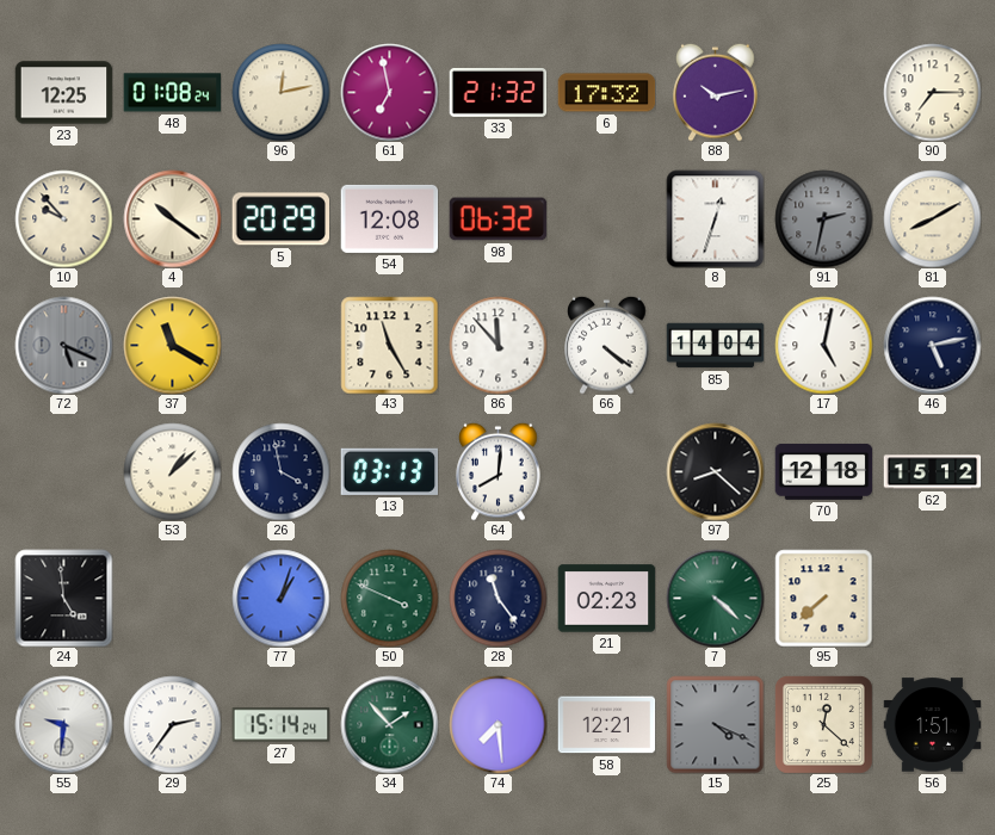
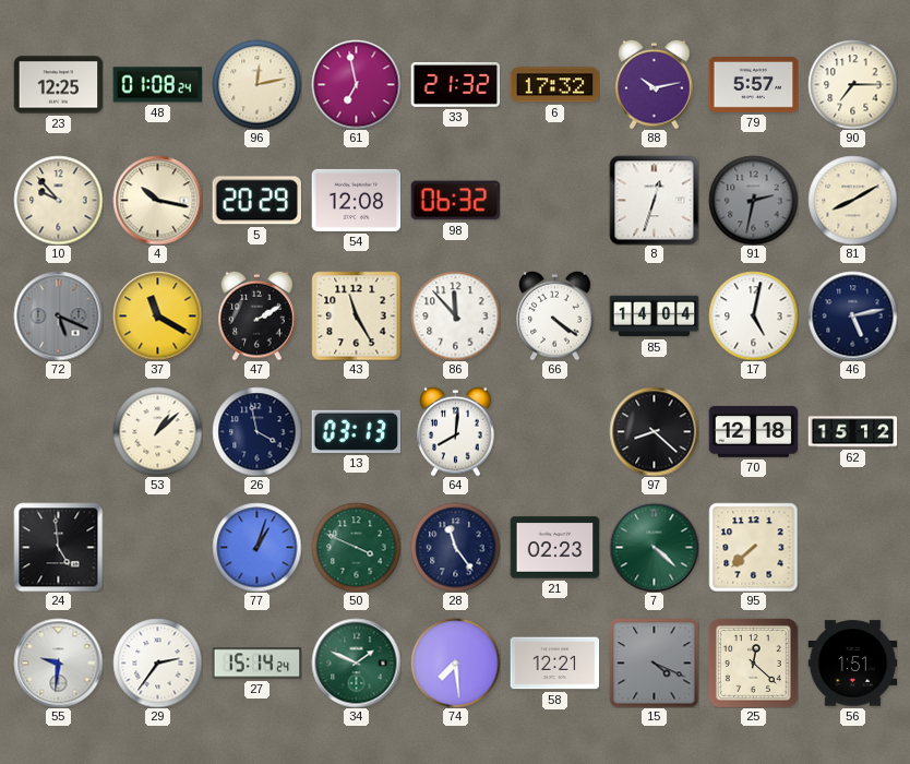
79: none -> 5:57 (753, 85)
4: 10:21 -> 10:17 (157, 200)
47: none -> 2:10 (258, 315)
34: 1:53 -> 1:49 (356, 662)
